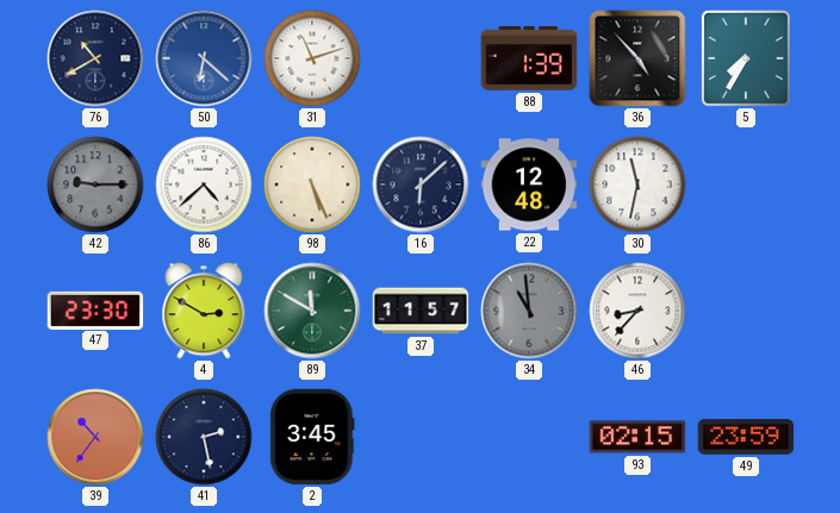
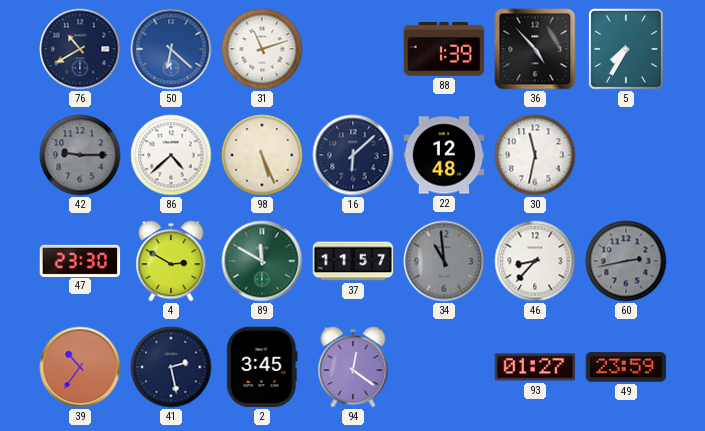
60: none -> 2:43 (626, 261)
94: none -> 12:21 (353, 367)
93: 02:15 -> 01:27 (535, 367)
